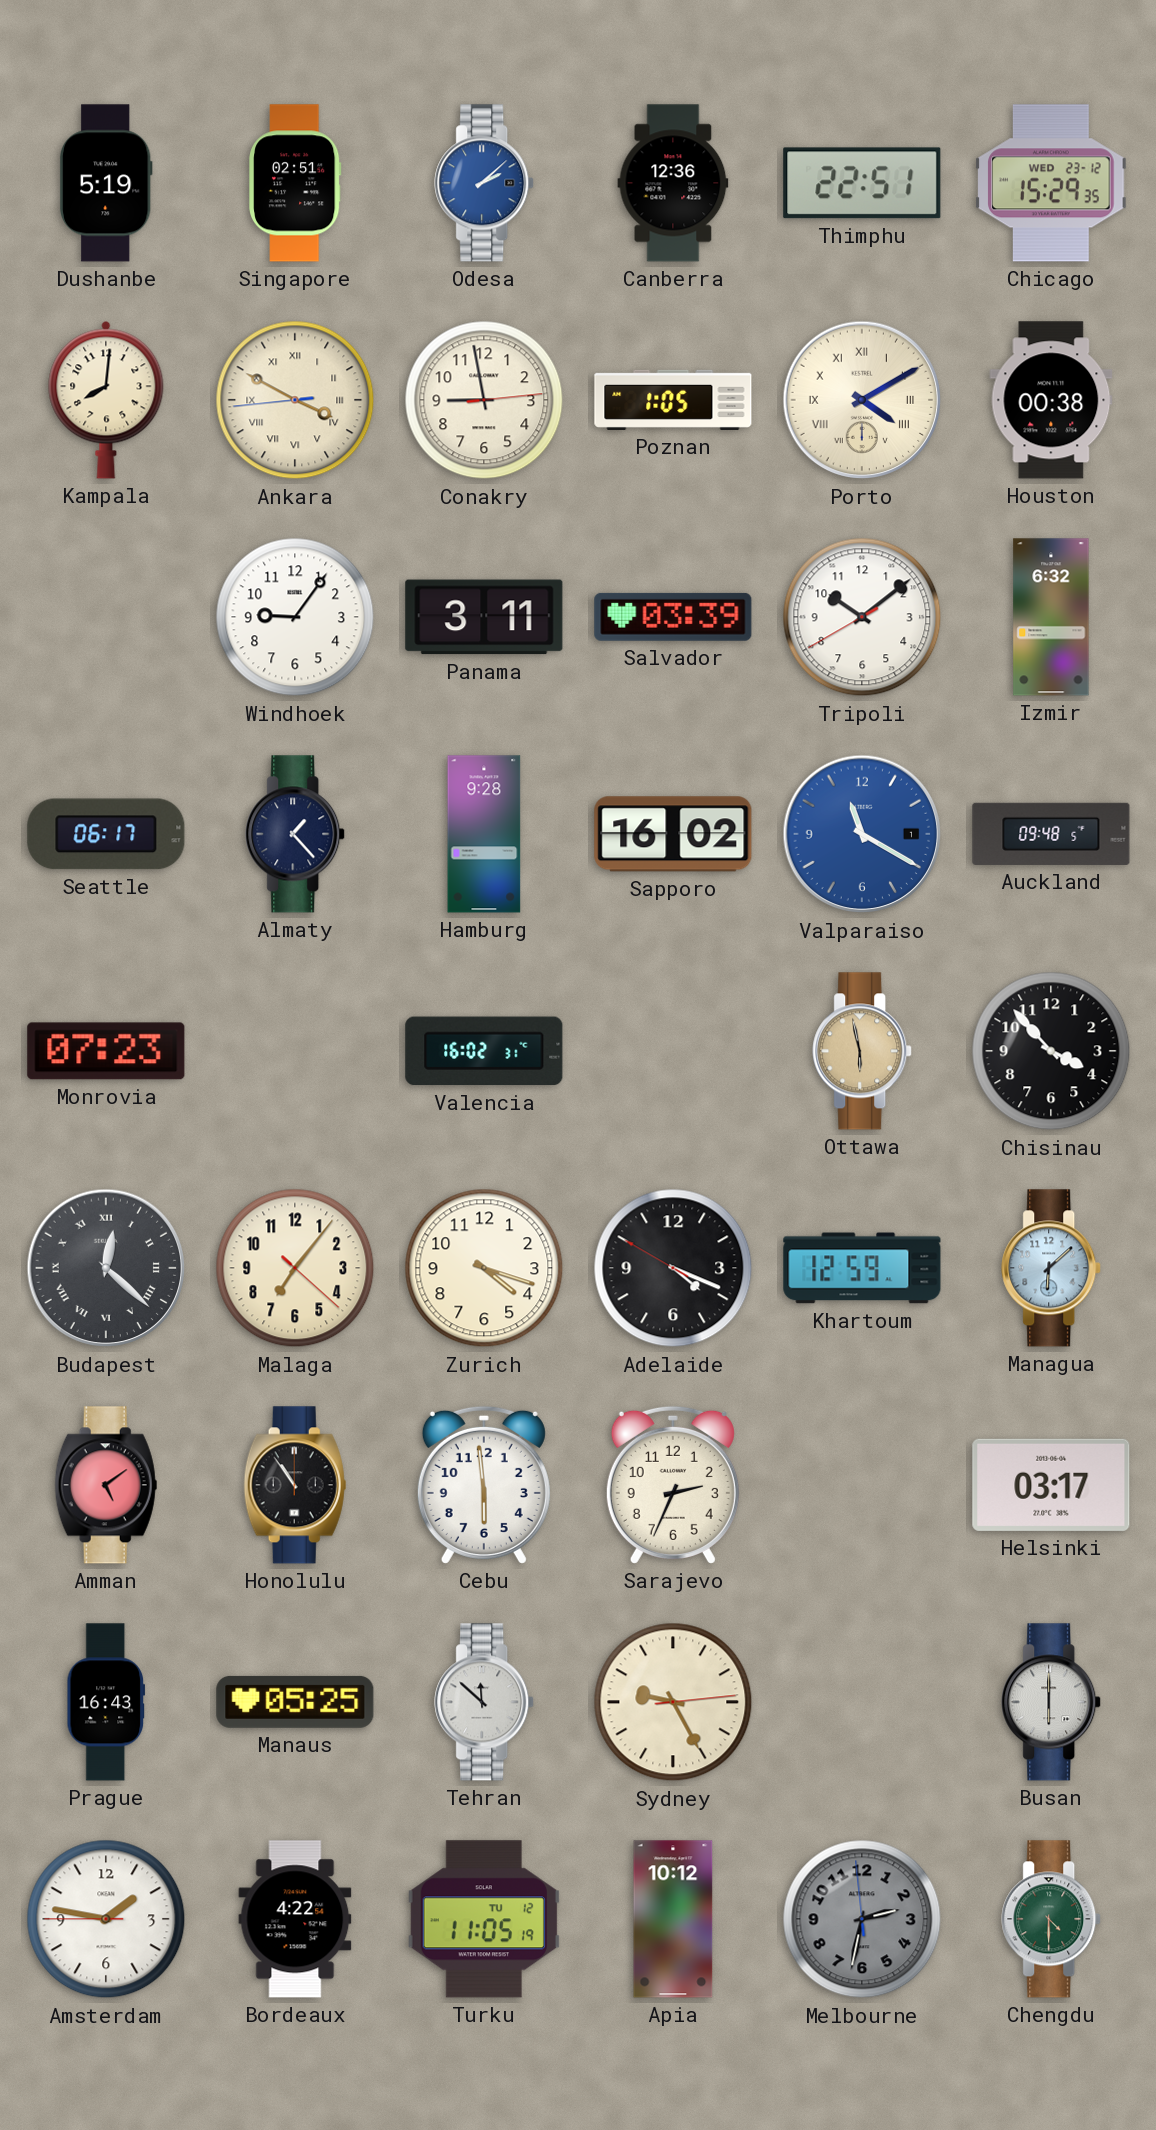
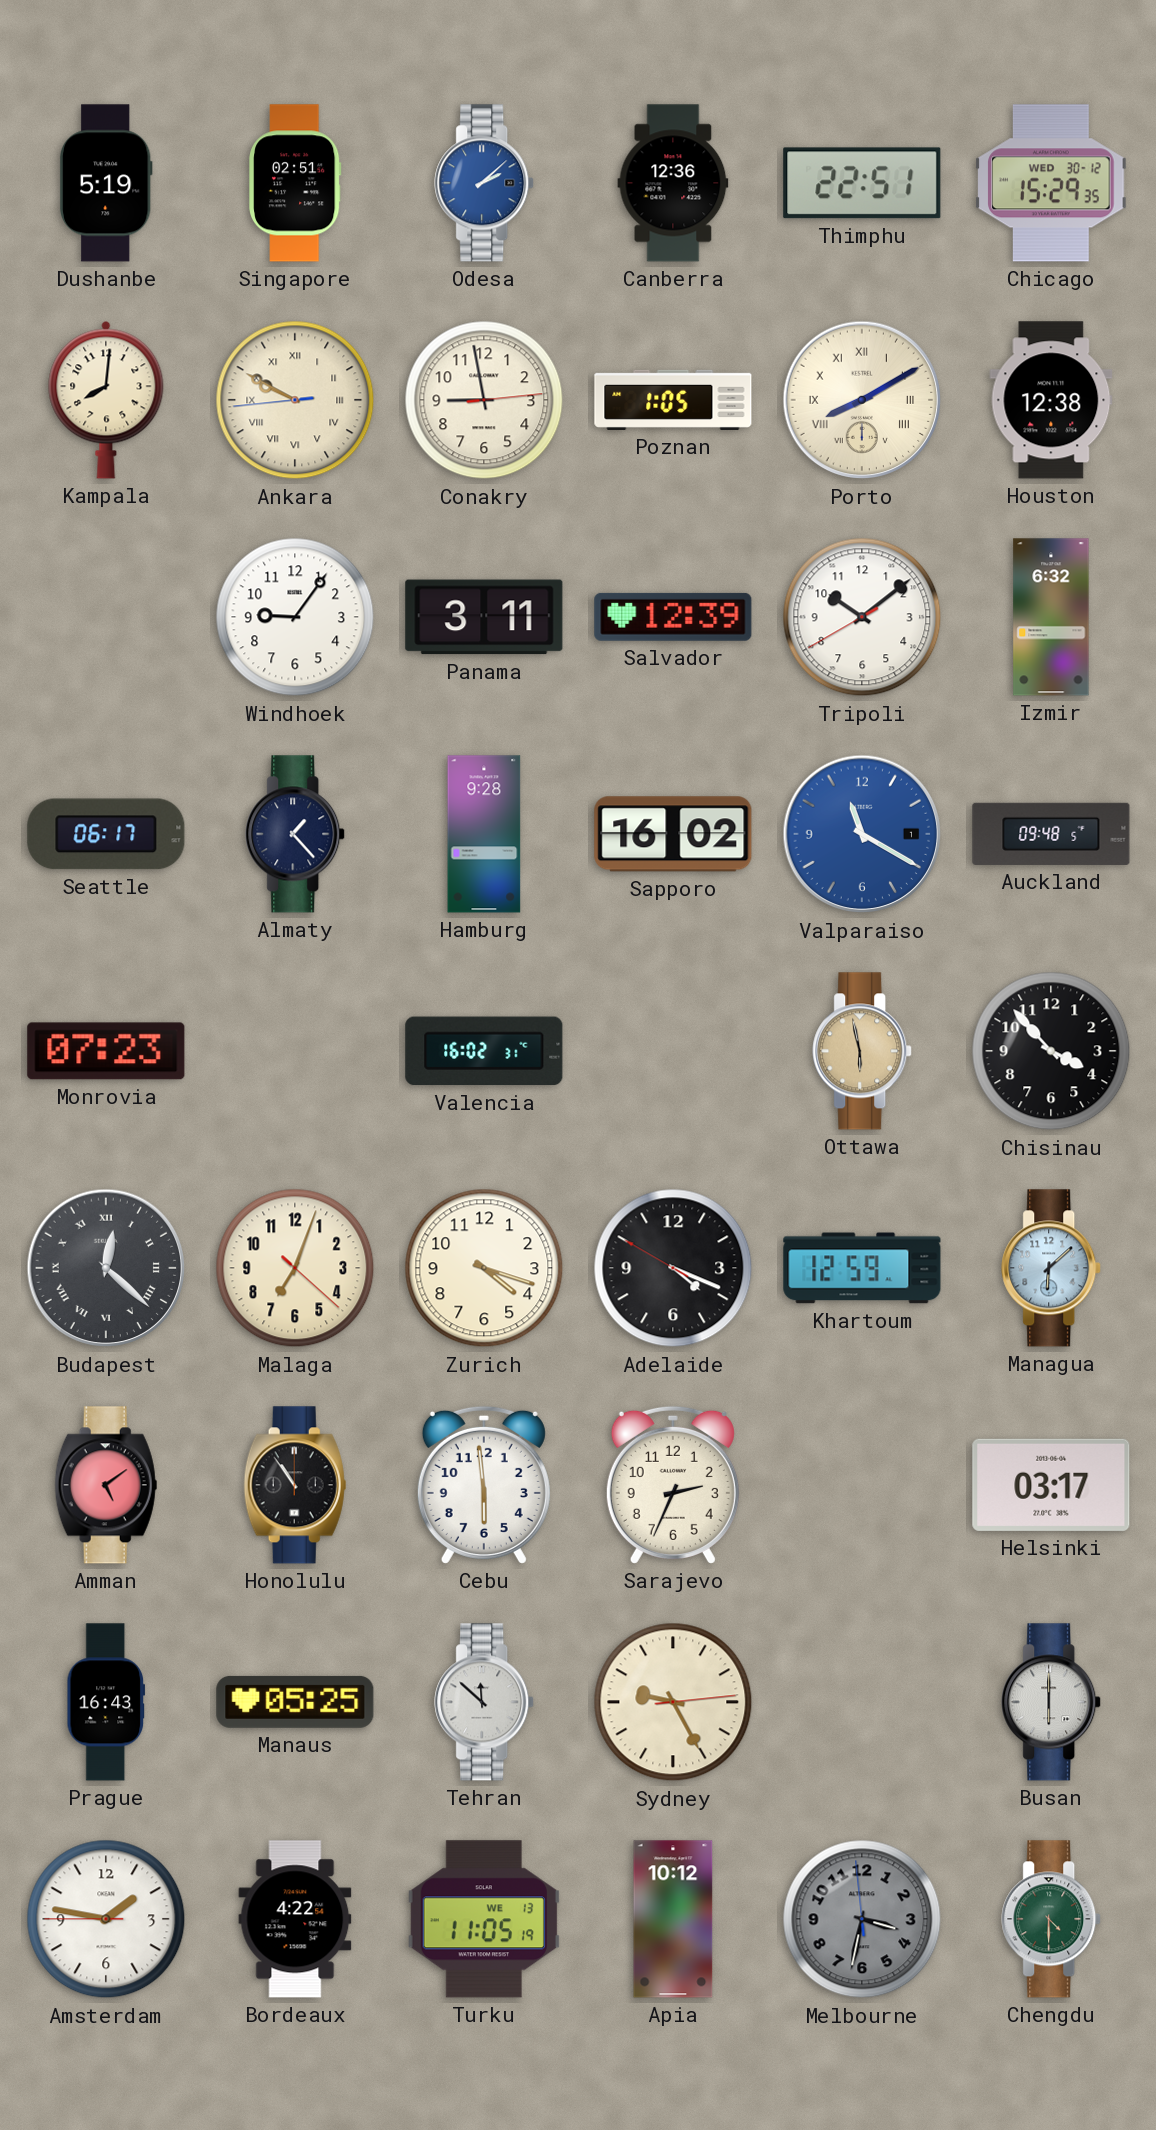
Chicago date: WED 23-12 -> WED 30-12 (1051, 183)
Ankara: 3:49 -> 9:49 (295, 400)
Porto: 4:10 -> 8:10 (862, 400)
Houston: 00:38 -> 12:38 (1051, 400)
Salvador: 03:39 -> 12:39 (673, 617)
Malaga: 7:06 -> 7:03 (295, 1268)
Turku date: TU 12 -> WE 13 (484, 1919)
Melbourne: 2:31 -> 3:31 (862, 1919)
